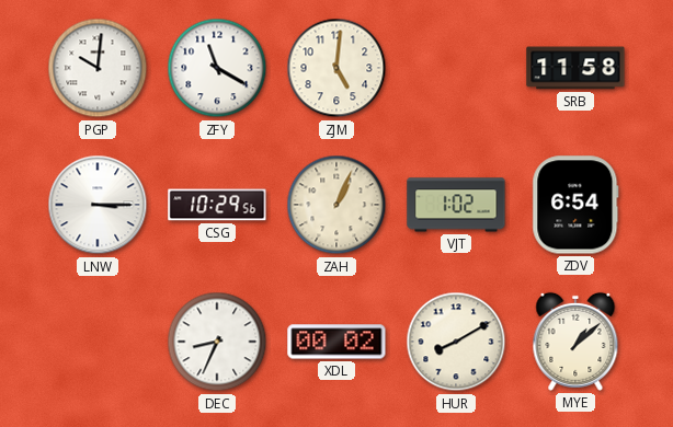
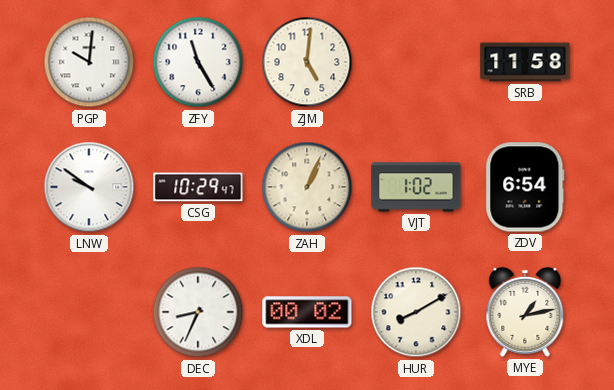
ZFY: 11:20 -> 11:25 (198, 62)
LNW: 3:15 -> 9:51 (89, 187)
CSG: 10:29:56 -> 10:29:47 (198, 187)
MYE: 1:08 -> 1:13 (525, 312)
